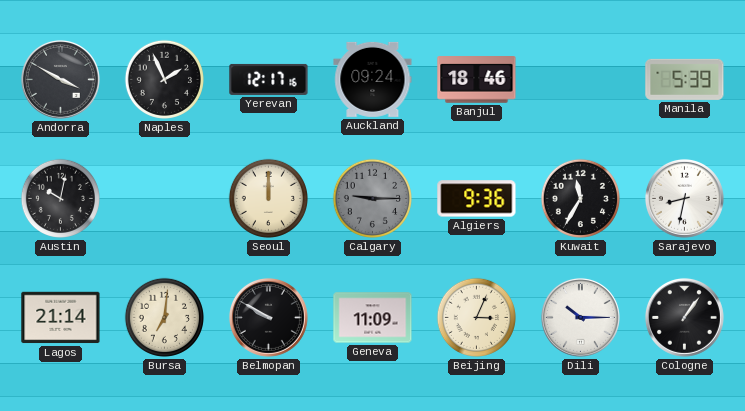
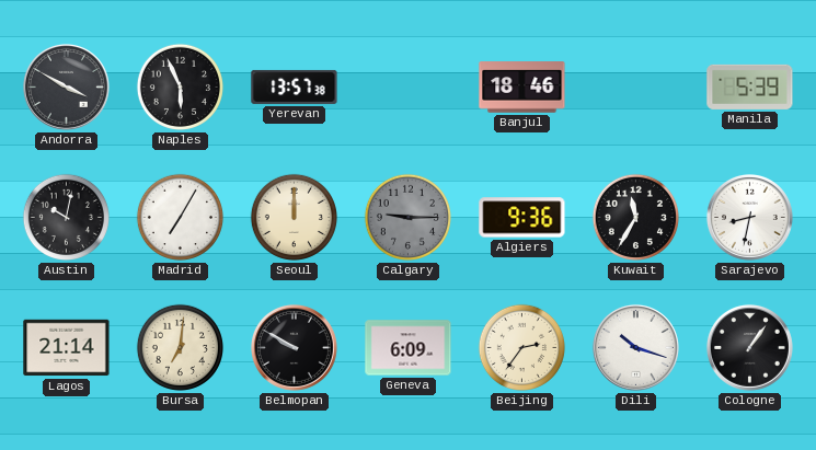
Naples: 1:56 -> 5:56 (180, 86)
Yerevan: 12:17 -> 13:57 (295, 86)
Auckland: 09:24 -> none (373, 79)
Madrid: none -> 7:05 (180, 217)
Geneva: 11:09 -> 6:09 (409, 348)
Beijing: 3:04 -> 2:36 (521, 347)
Dili: 10:15 -> 10:18 (635, 347)
